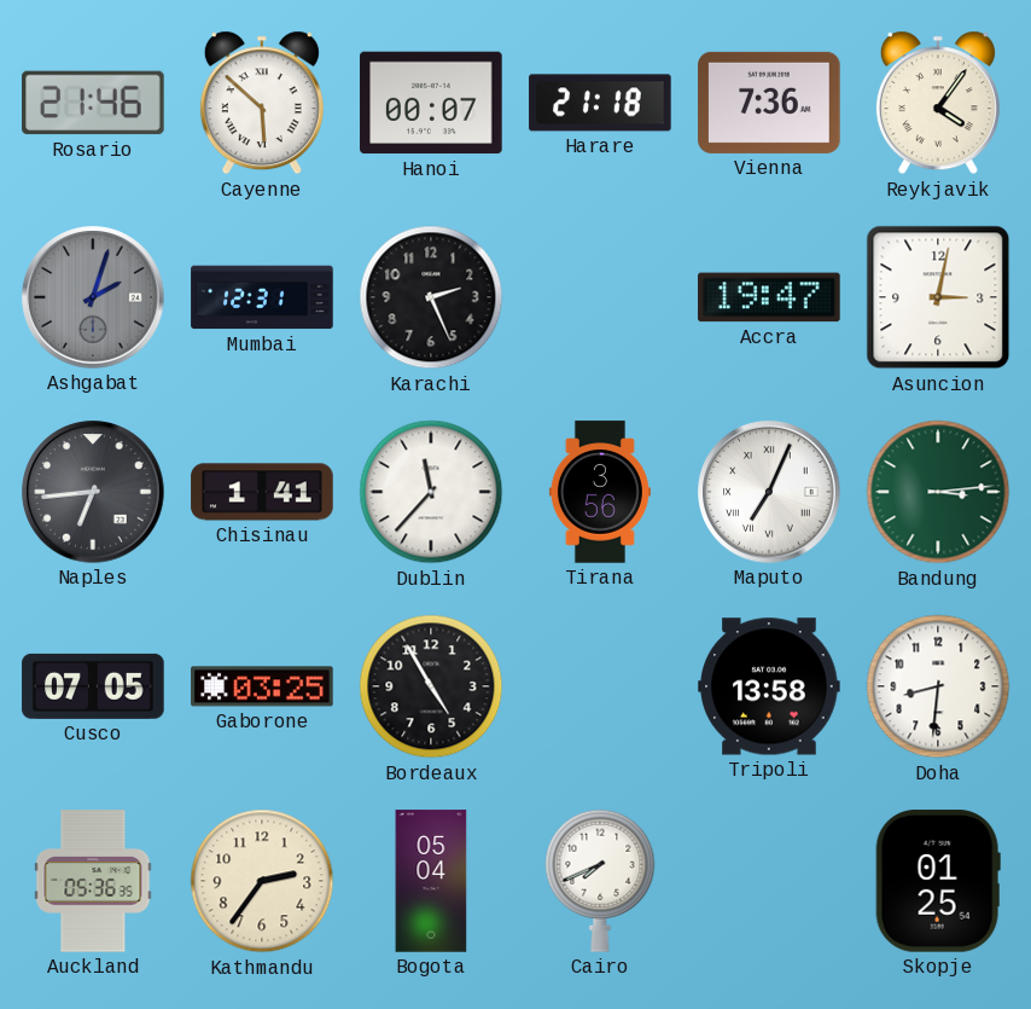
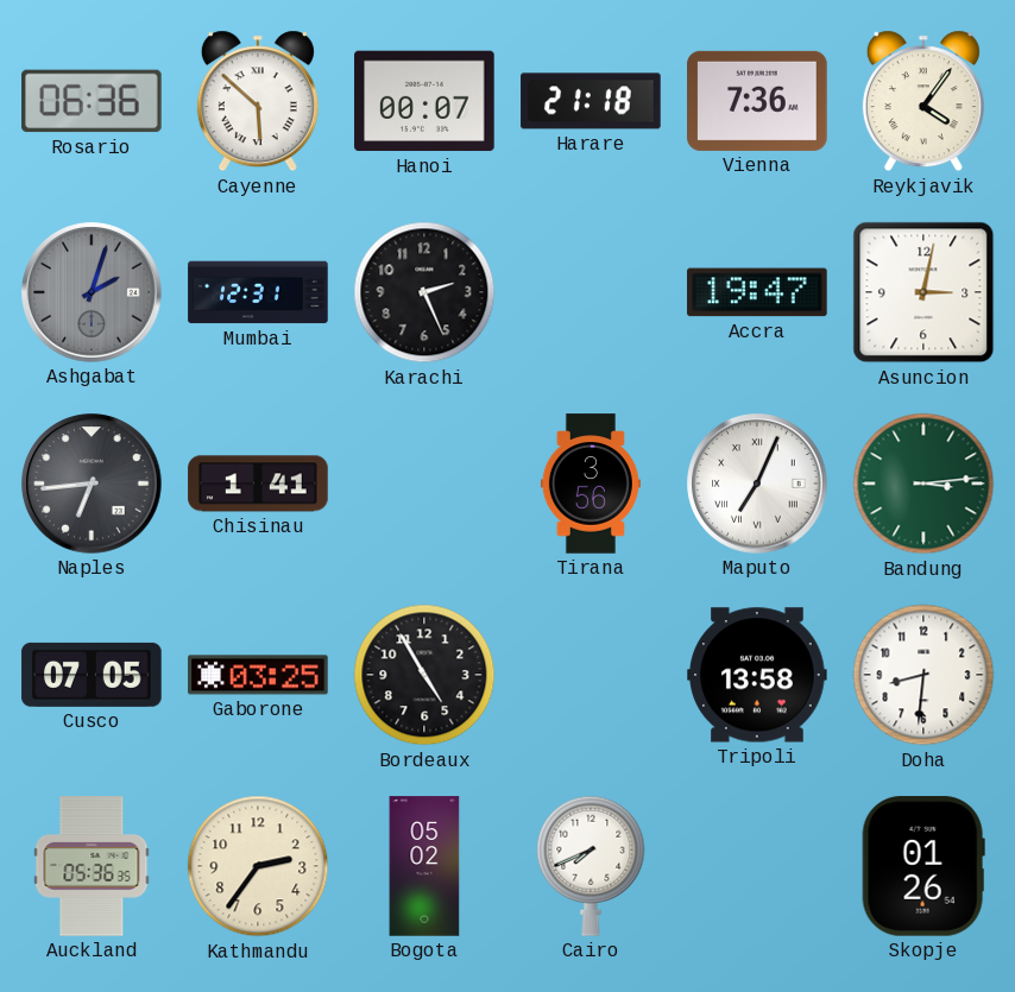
Rosario: 21:46 -> 06:36 (92, 101)
Dublin: 11:37 -> none (431, 492)
Bogota: 05:04 -> 05:02 (424, 866)
Skopje: 01:25 -> 01:26 (923, 866)
